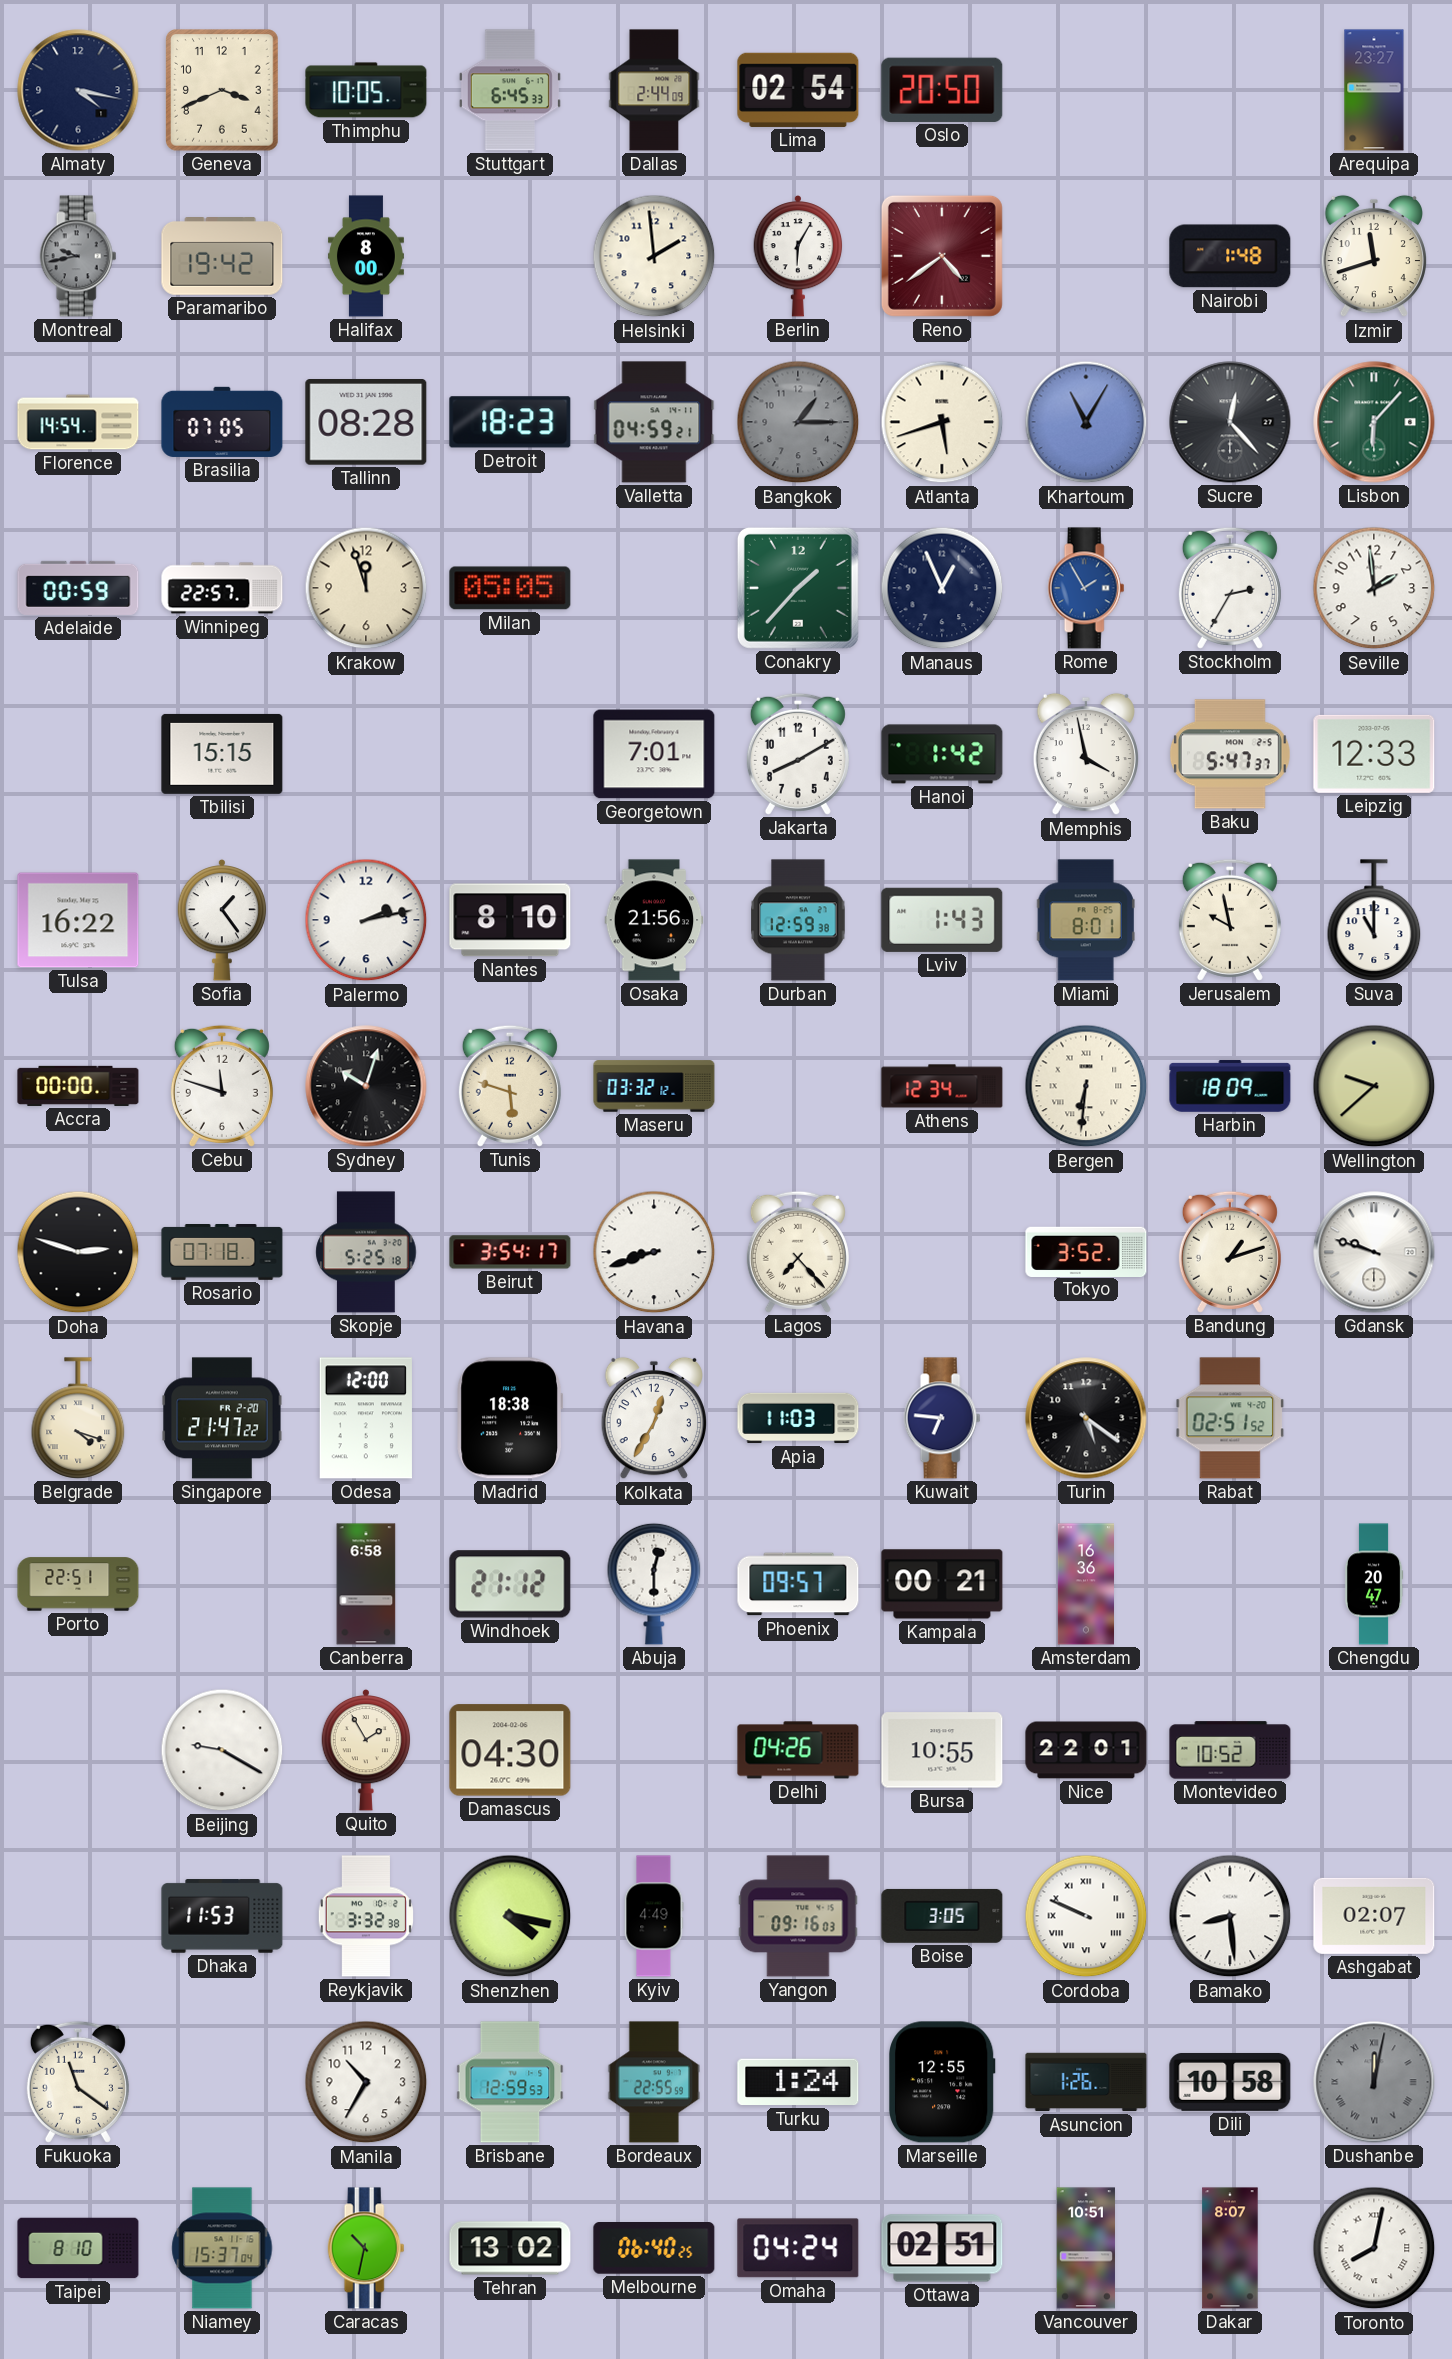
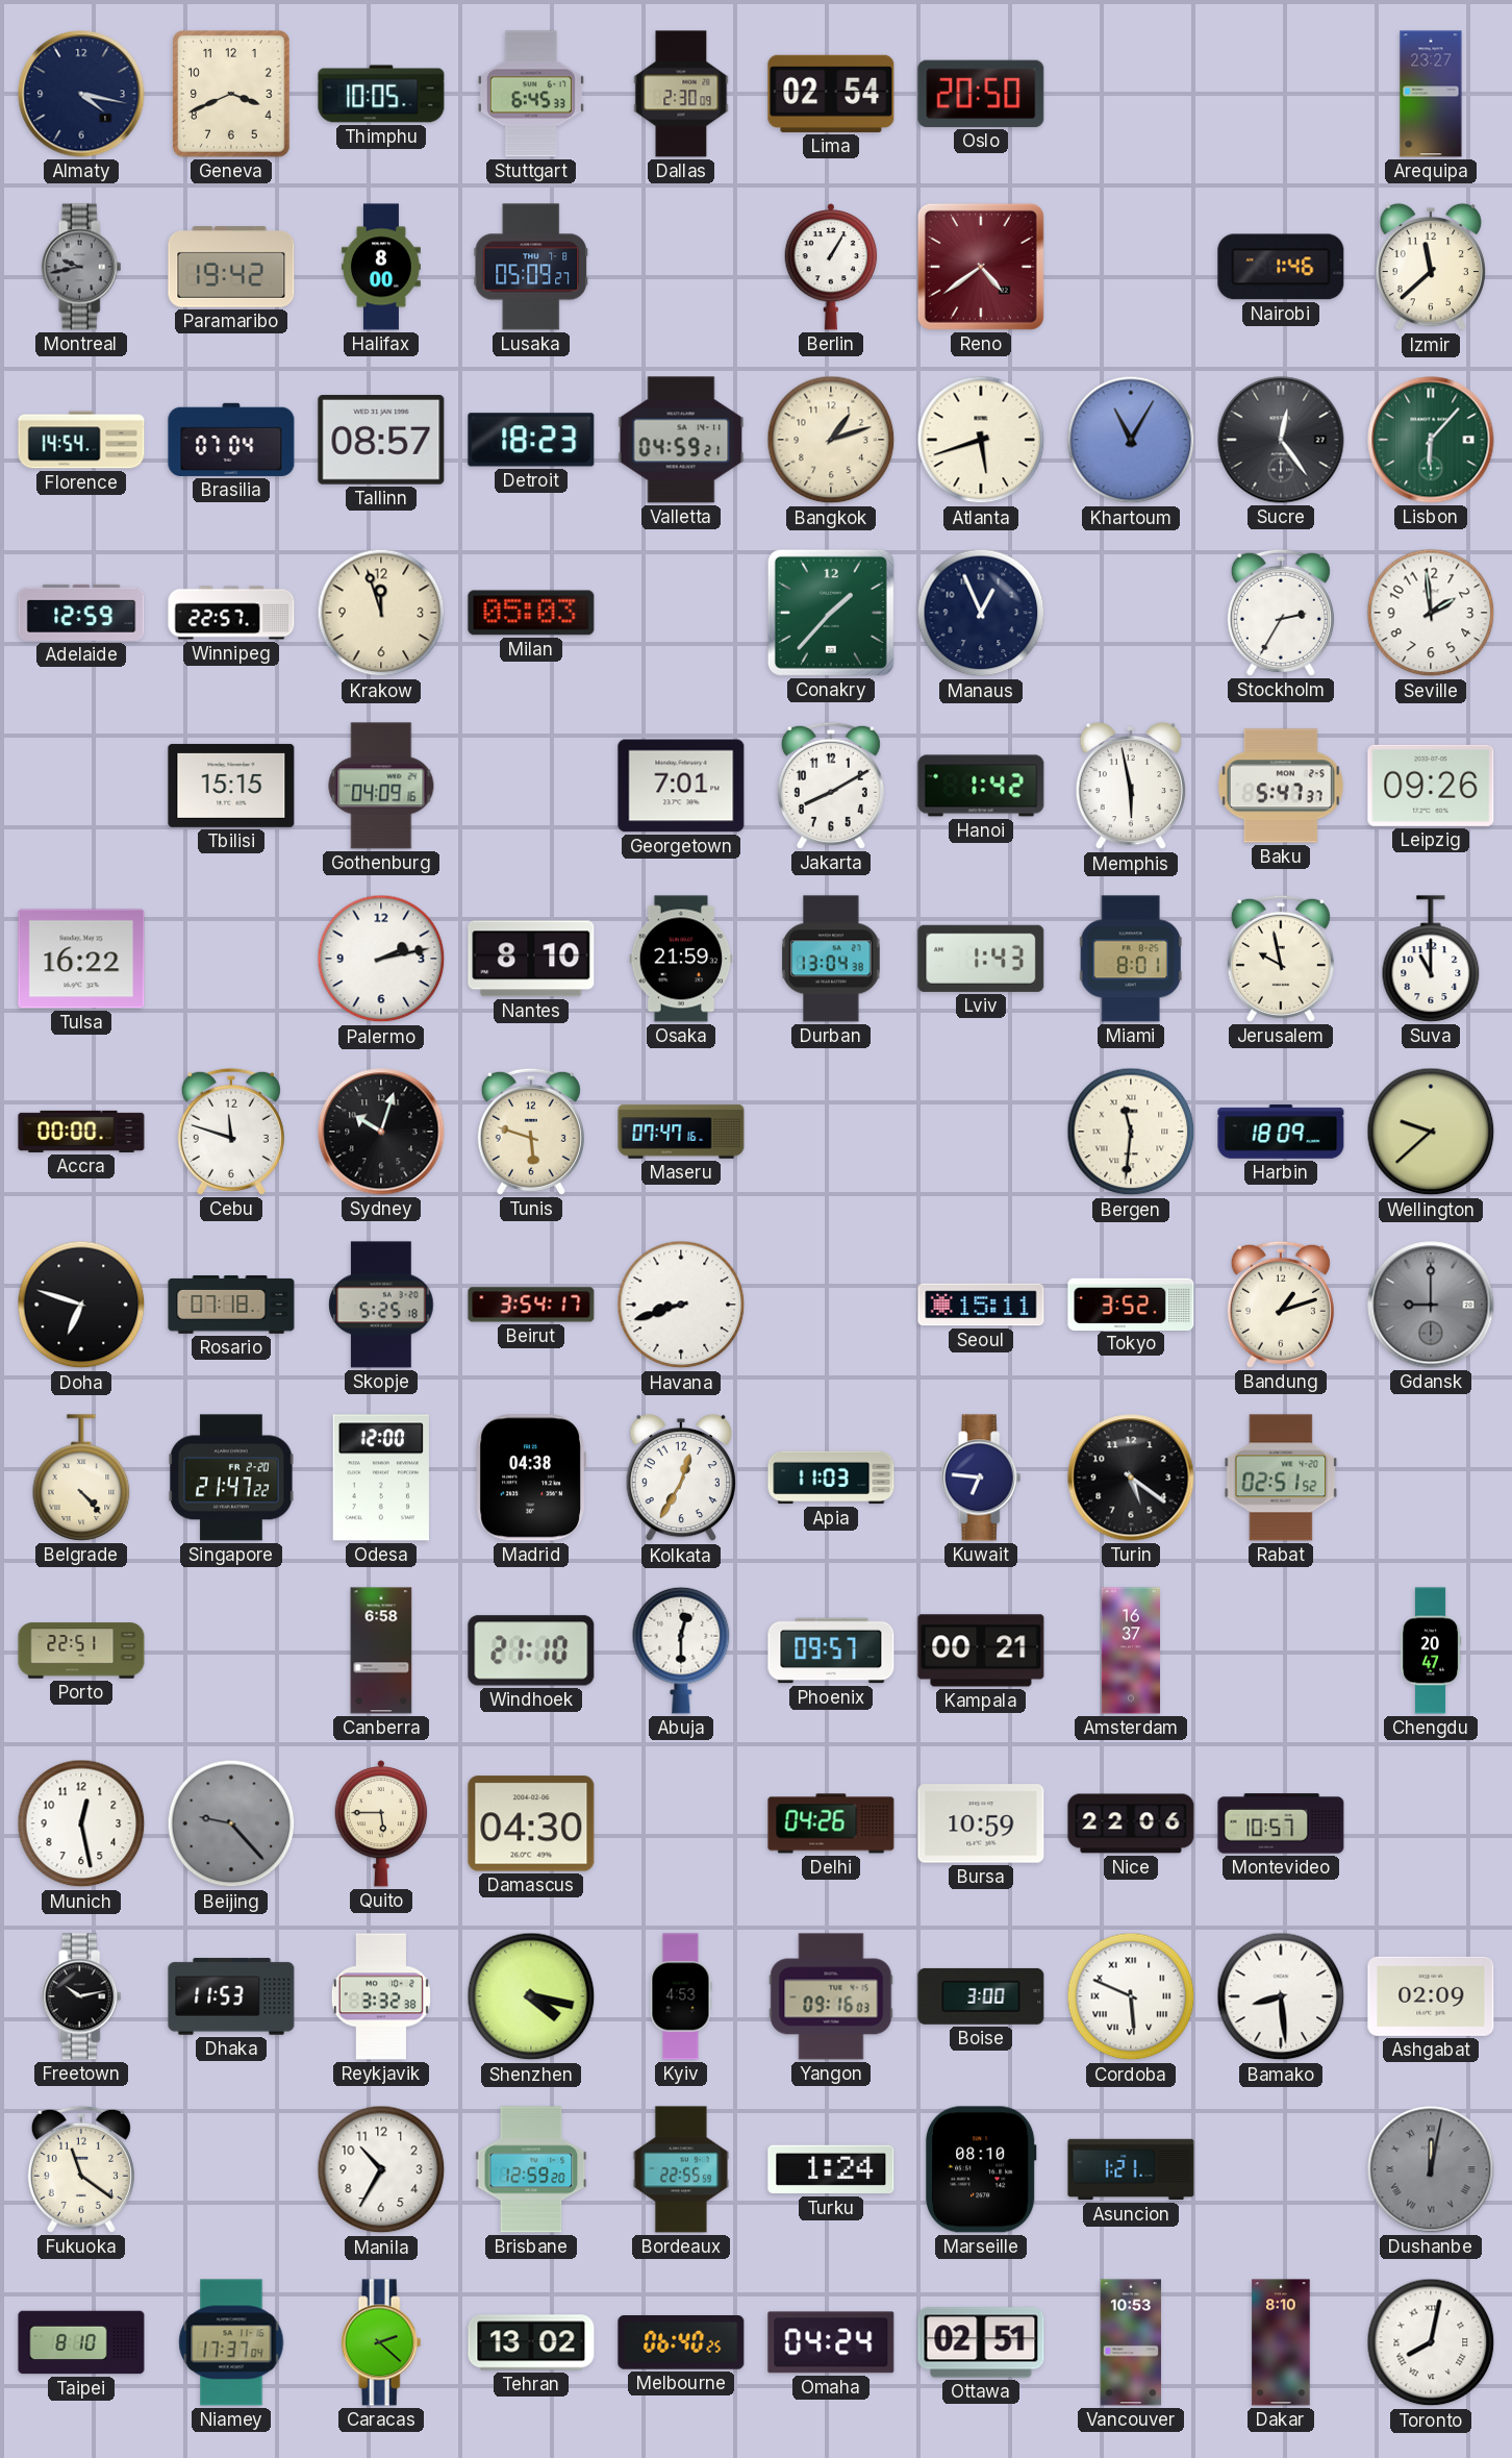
Dallas: 2:44 -> 2:30 (681, 94)
Lusaka: none -> 05:09 (531, 267)
Helsinki: 1:59 -> none (654, 256)
Berlin: 6:05 -> 1:05 (831, 267)
Nairobi: 1:48 -> 1:46 (1281, 267)
Izmir: 11:42 -> 11:38 (1431, 267)
Brasilia: 07:05 -> 07:04 (231, 440)
Tallinn: 08:28 -> 08:57 (381, 441)
Bangkok: 1:15 -> 1:12 (831, 440)
Bangkok dial: grey -> cream (831, 440)
Sucre: 12:23 -> 12:24 (1281, 440)
Adelaide: 00:59 -> 12:59 (81, 613)
Milan: 05:05 -> 05:03 (531, 613)
Rome: 1:55 -> none (1086, 588)
Gothenburg: none -> 04:09 (381, 786)
Memphis: 3:58 -> 5:58 (1131, 786)
Leipzig: 12:33 -> 09:26 (1431, 786)
Sofia: 1:24 -> none (222, 920)
Osaka: 21:56 -> 21:59 (681, 959)
Durban: 12:59 -> 13:04 (831, 959)
Maseru: 03:32 -> 07:47 (681, 1132)
Athens: 12:34 -> none (942, 1086)
Bergen: 6:31 -> 11:31 (1131, 1132)
Doha: 2:48 -> 6:48 (81, 1305)
Lagos: 7:23 -> none (798, 1252)
Seoul: none -> 15:11 (981, 1305)
Gdansk: 9:48 -> 9:00 (1431, 1305)
Gdansk dial: white -> grey (1431, 1305)
Belgrade: 4:18 -> 4:23 (81, 1478)
Madrid: 18:38 -> 04:38 (531, 1478)
Windhoek: 21:12 -> 21:10 (531, 1650)
Amsterdam: 16:36 -> 16:37 (1130, 1650)
Munich: none -> 12:28 (81, 1823)
Beijing: 9:20 -> 9:23 (231, 1823)
Beijing dial: white -> grey (231, 1823)
Quito: 1:55 -> 5:45 (381, 1823)
Bursa: 10:55 -> 10:59 (981, 1823)
Nice: 22:01 -> 22:06 (1131, 1823)
Montevideo: 10:52 -> 10:57 (1281, 1823)
Freetown: none -> 10:13 (81, 1996)
Kyiv: 4:49 -> 4:53 (681, 1996)
Boise: 3:05 -> 3:00 (981, 1996)
Cordoba: 9:49 -> 5:49 (1131, 1996)
Ashgabat: 02:07 -> 02:09 (1431, 1996)
Brisbane: 12:59:53 -> 12:59:20 (531, 2169)
Marseille: 12:55 -> 08:10 (982, 2169)
Asuncion: 1:26 -> 1:21 (1131, 2169)
Dili: 10:58 -> none (1230, 2082)
Niamey: 15:37 -> 17:37 (231, 2342)
Caracas: 10:32 -> 2:22 (381, 2342)
Vancouver: 10:51 -> 10:53 (1131, 2342)
Dakar: 8:07 -> 8:10 (1281, 2342)
